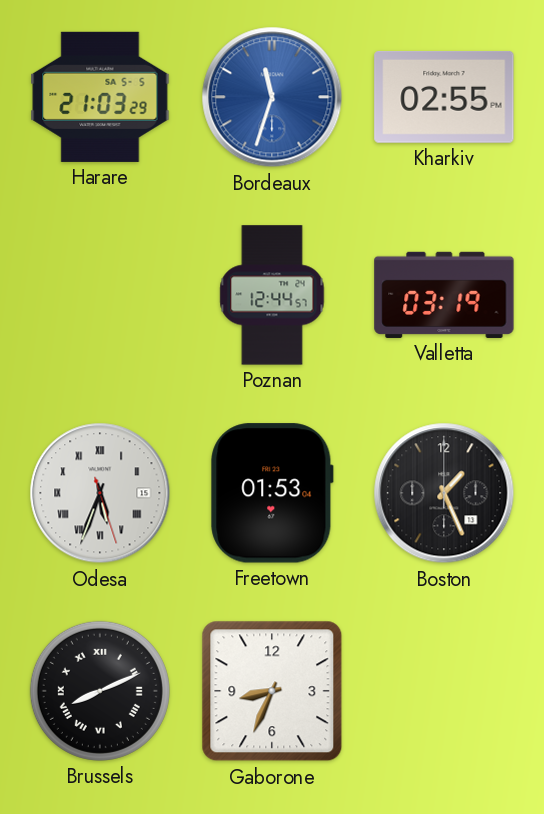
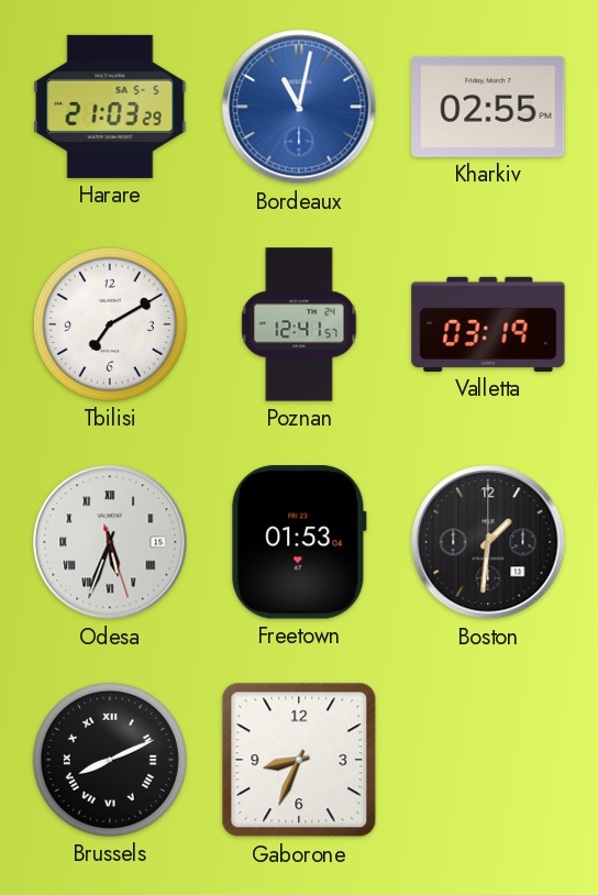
Bordeaux: 11:33 -> 11:02 (299, 107)
Tbilisi: none -> 7:10 (110, 324)
Poznan: 12:44 -> 12:41 (299, 324)
Boston: 1:26 -> 1:31 (488, 542)
